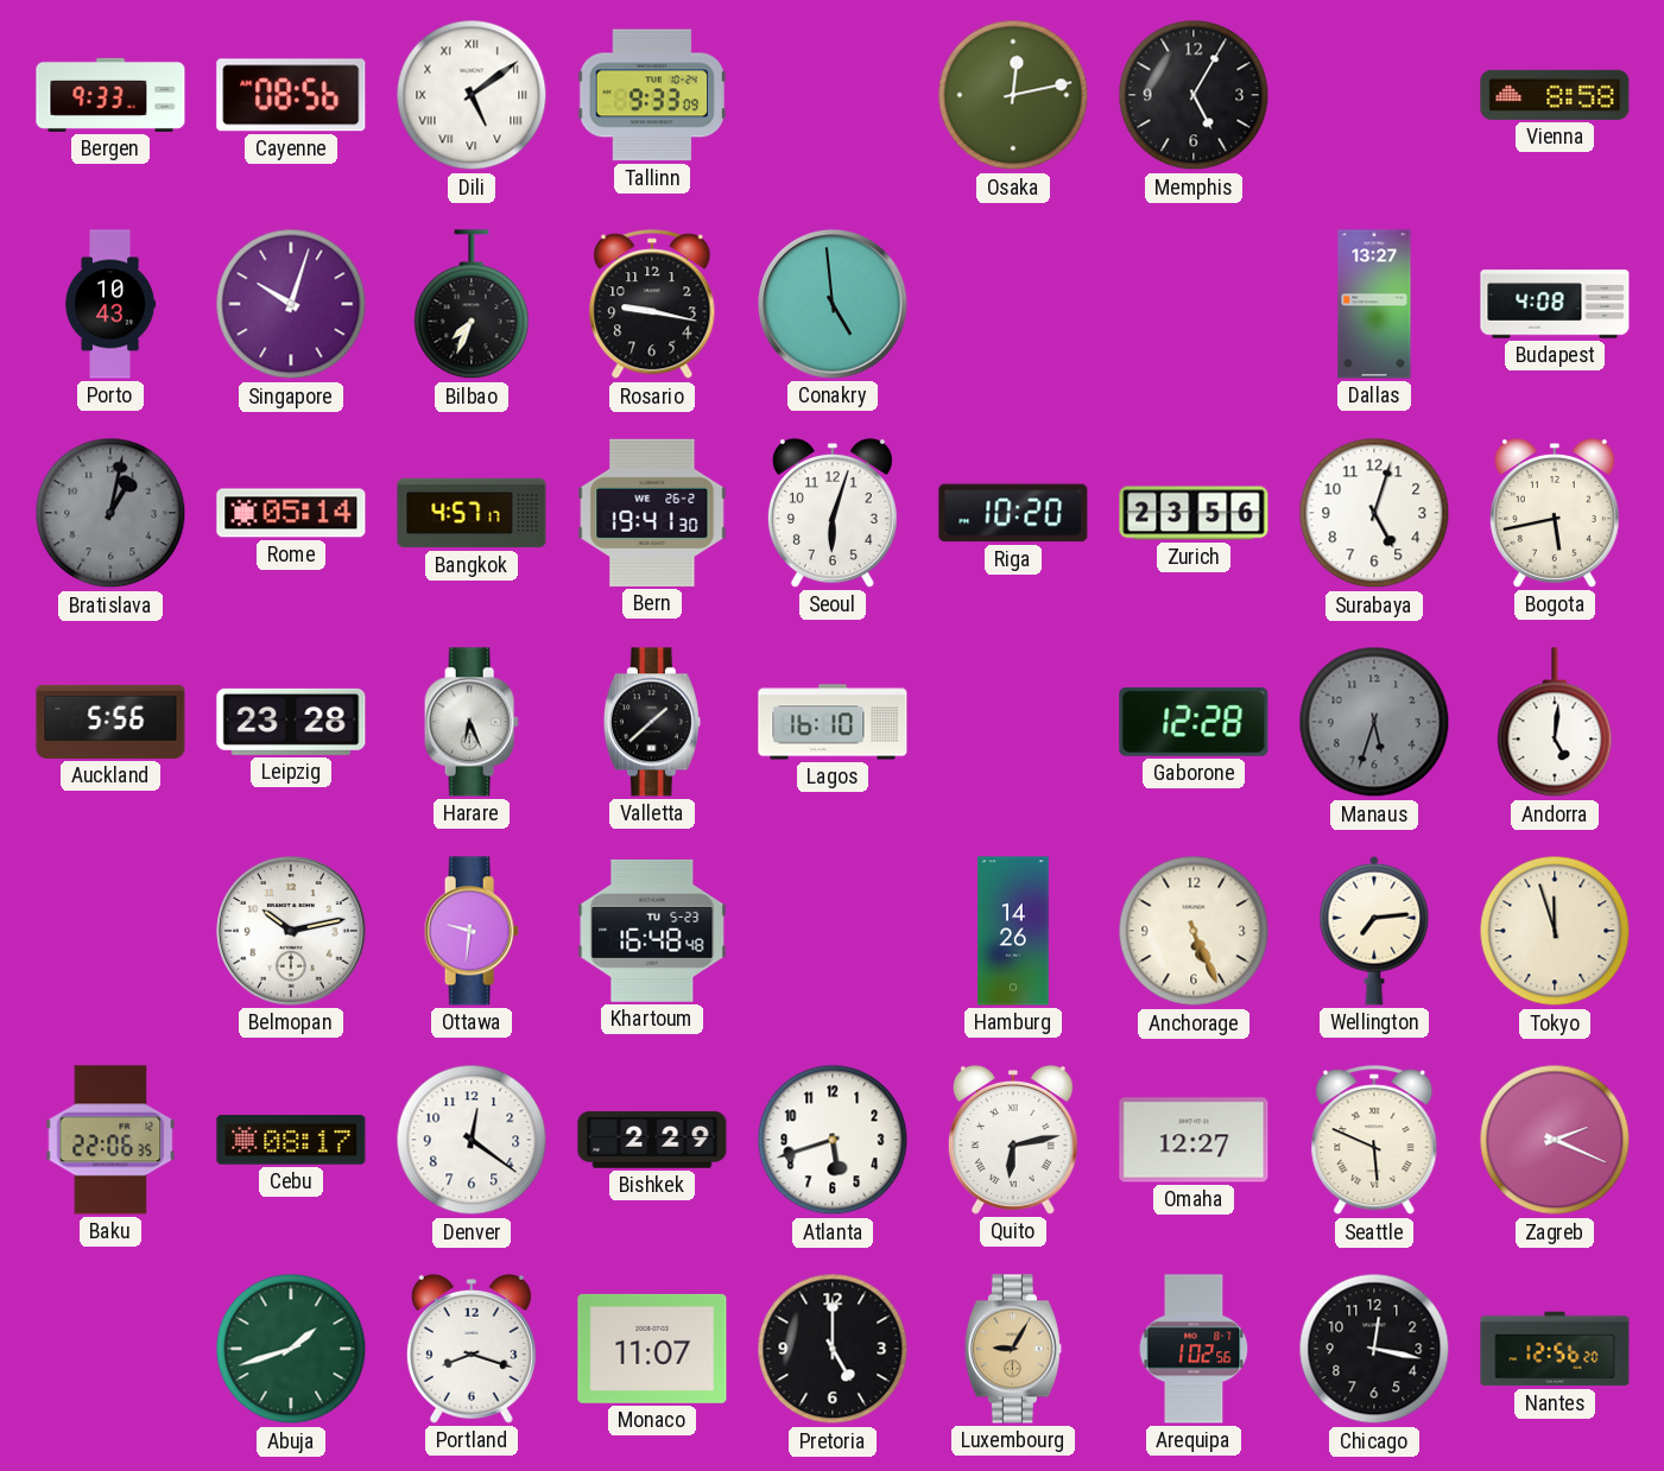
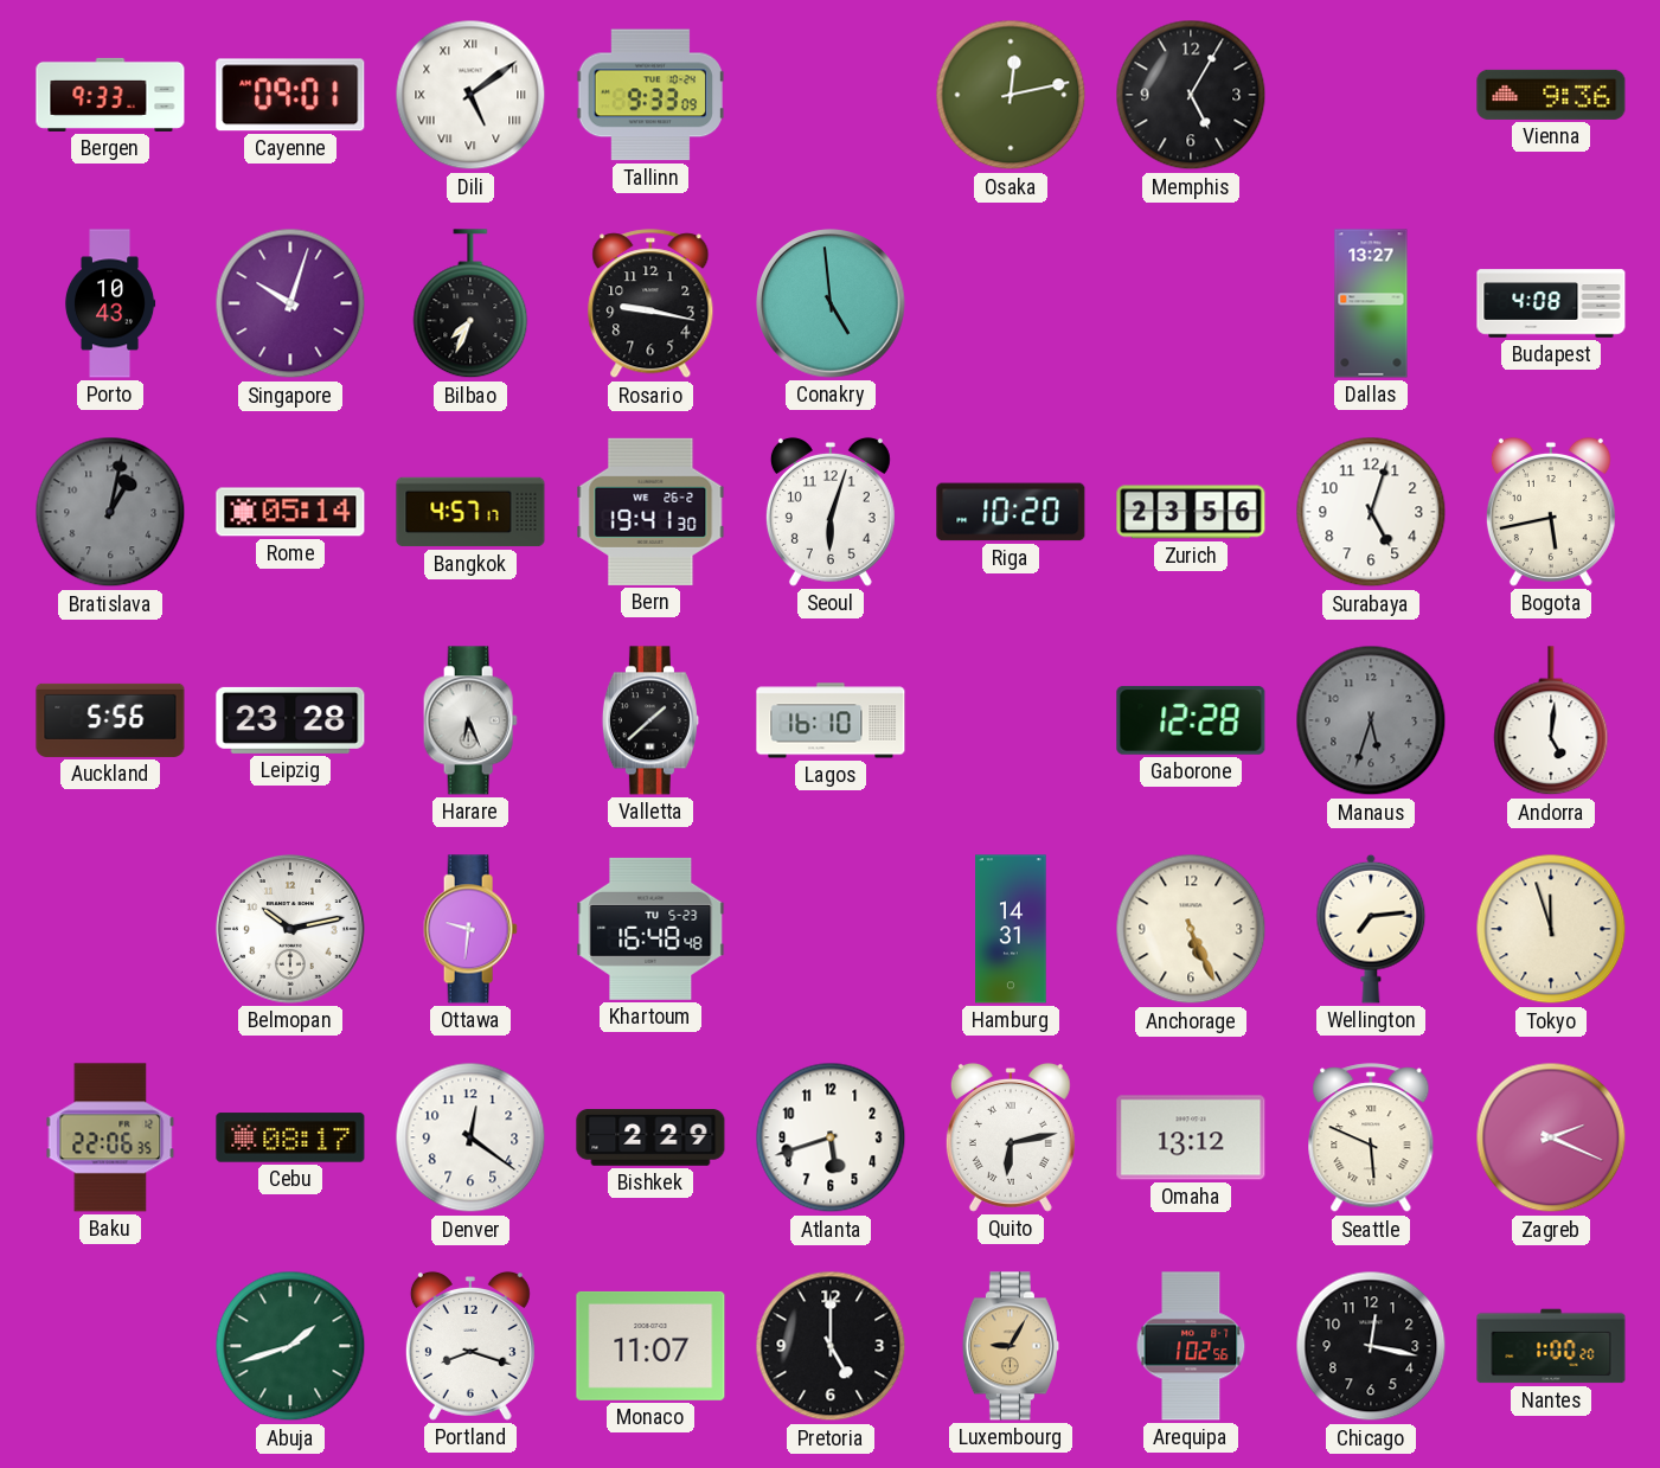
Cayenne: 08:56 -> 09:01 (290, 95)
Vienna: 8:58 -> 9:36 (1551, 95)
Hamburg: 14:26 -> 14:31 (1011, 929)
Omaha: 12:27 -> 13:12 (1191, 1137)
Nantes: 12:56 -> 1:00 (1551, 1346)
